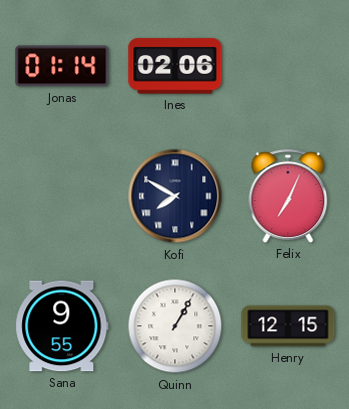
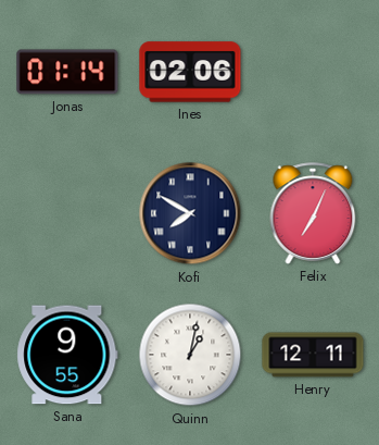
Quinn: 1:05 -> 1:02 (190, 355)
Henry: 12:15 -> 12:11 (313, 355)
